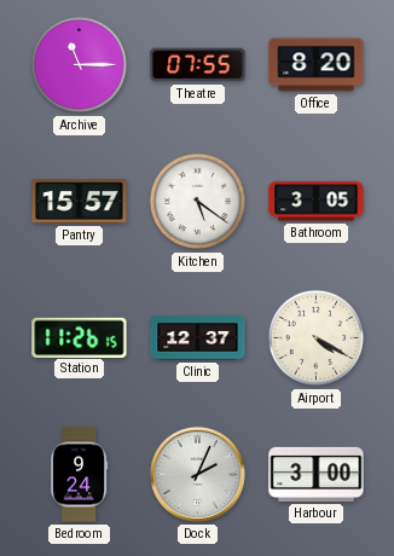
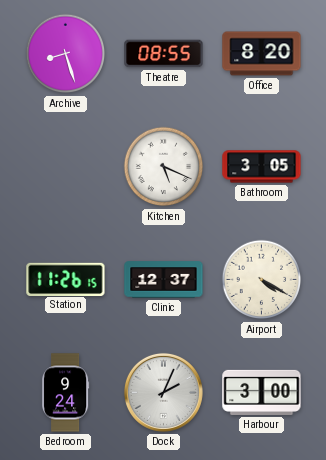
Archive: 11:15 -> 8:27 (66, 54)
Theatre: 07:55 -> 08:55 (164, 54)
Pantry: 15:57 -> none (80, 202)
Kitchen: 5:21 -> 5:19 (164, 167)
